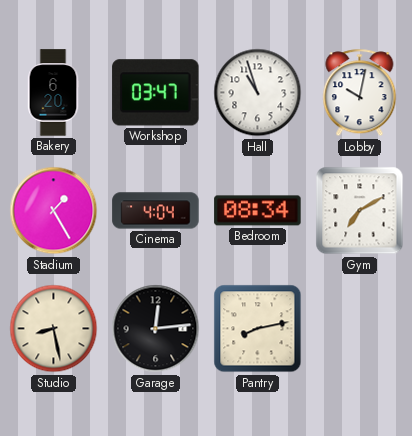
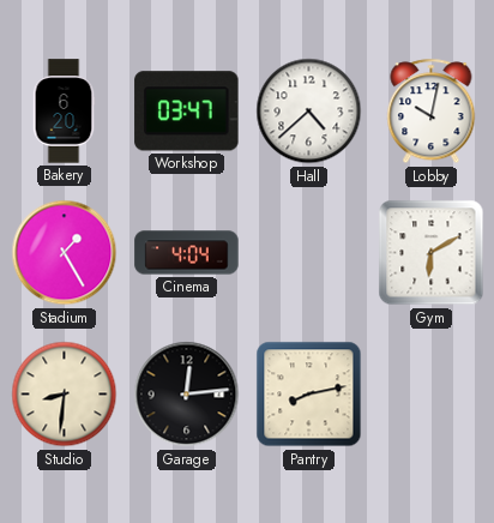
Hall: 10:57 -> 4:38 (309, 112)
Bedroom: 08:34 -> none (258, 211)
Gym: 7:10 -> 6:10 (432, 253)
Studio: 8:28 -> 8:31 (65, 395)
